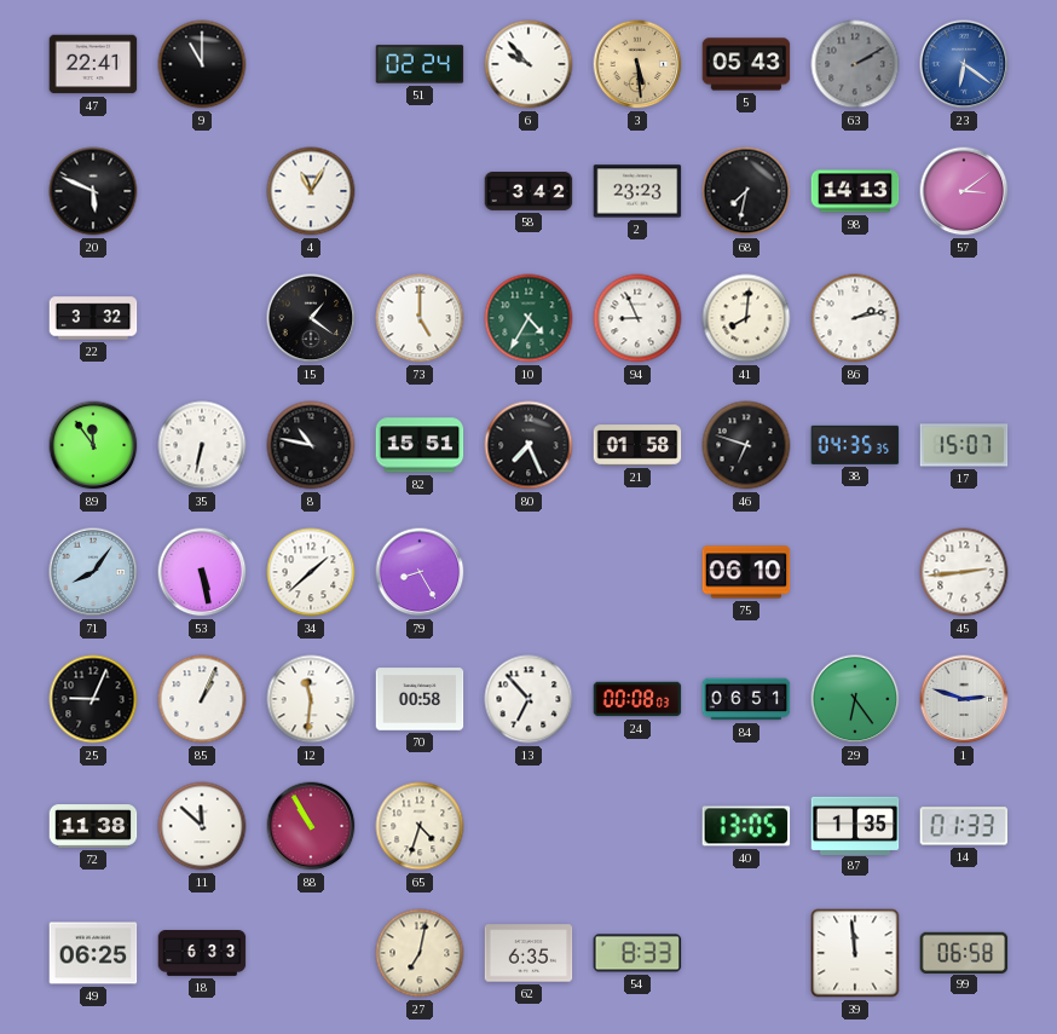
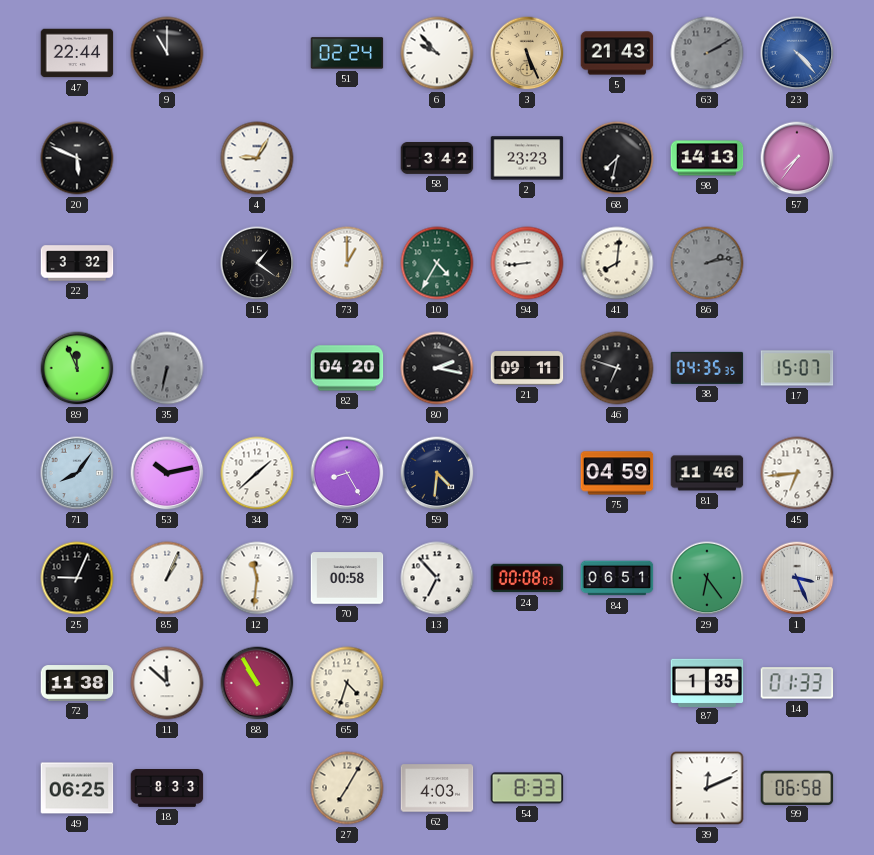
47: 22:41 -> 22:44 (77, 53)
3: 5:29 -> 5:26 (527, 53)
5: 05:43 -> 21:43 (617, 53)
23: 6:21 -> 4:23 (797, 53)
4: 11:05 -> 9:05 (257, 158)
57: 3:09 -> 7:36 (797, 158)
73: 5:00 -> 1:00 (347, 263)
94: 8:56 -> 8:44 (527, 263)
86 dial: white -> grey (707, 263)
89: 11:54 -> 11:56 (77, 368)
35 dial: white -> grey (167, 368)
8: 10:47 -> none (311, 445)
82: 15:51 -> 04:20 (347, 368)
80: 7:26 -> 2:17 (437, 368)
21: 01:58 -> 09:11 (527, 368)
53: 5:28 -> 10:13 (167, 473)
59: none -> 4:31 (437, 473)
75: 06:10 -> 04:59 (617, 473)
81: none -> 11:46 (707, 473)
45: 2:44 -> 6:44 (797, 473)
1: 2:48 -> 3:26 (797, 578)
40: 13:05 -> none (746, 826)
18: 6:33 -> 8:33 (167, 789)
27: 7:02 -> 7:05 (347, 788)
62: 6:35 -> 4:03 (437, 788)
39: 11:59 -> 12:11 (707, 788)
